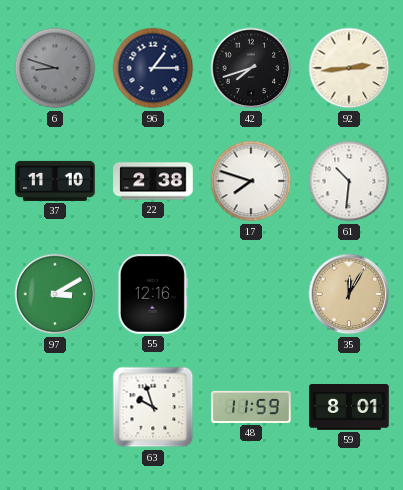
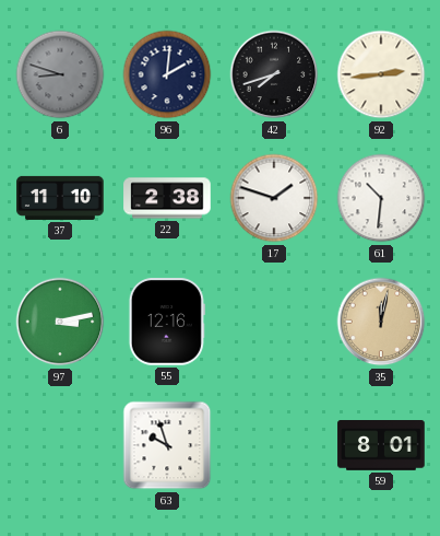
96: 1:15 -> 2:01 (167, 74)
17: 7:48 -> 1:48 (274, 198)
97: 3:10 -> 3:13 (60, 322)
35: 12:05 -> 12:02 (381, 322)
48: 11:59 -> none (251, 407)
